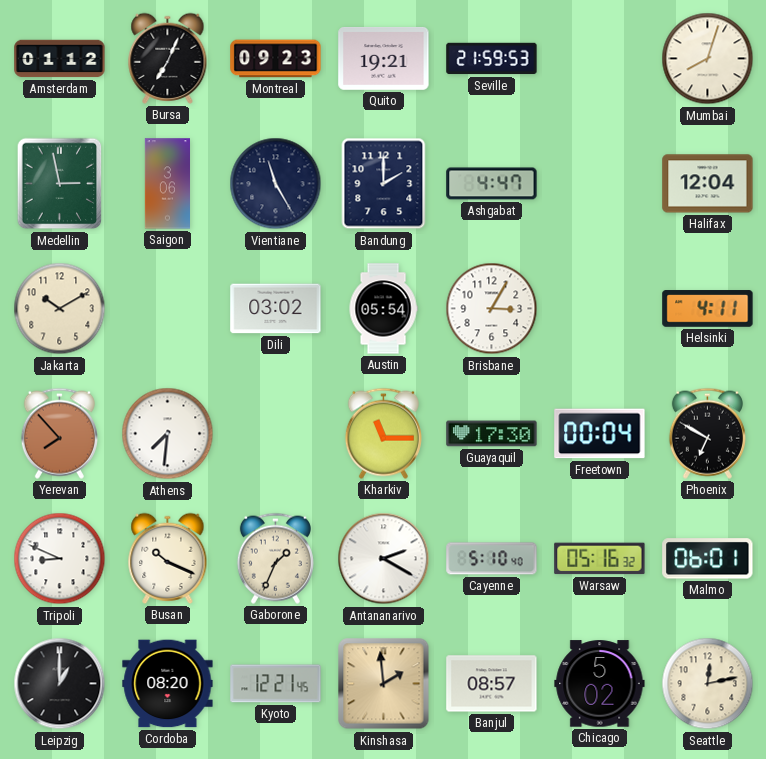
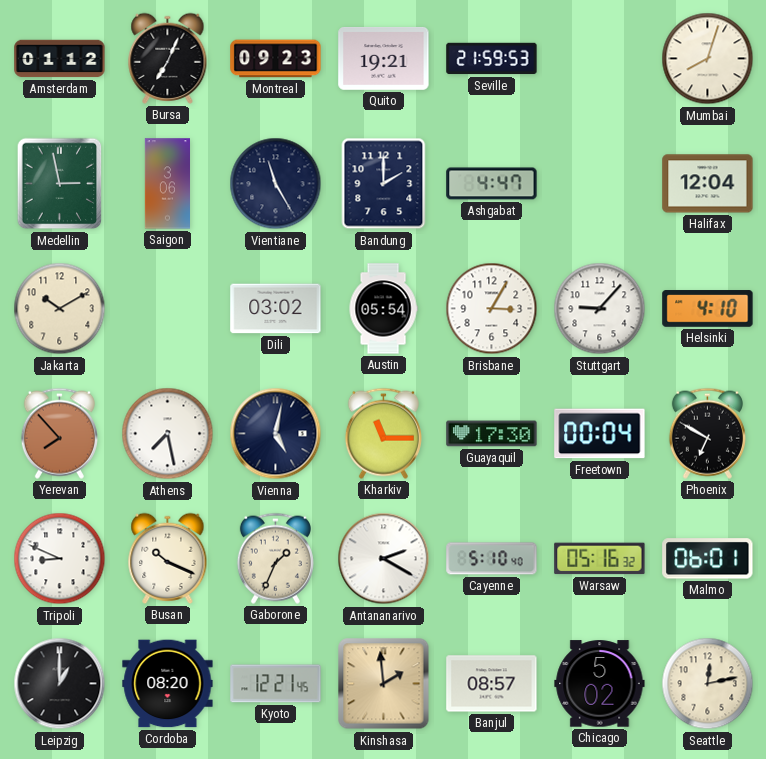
Stuttgart: none -> 9:07 (600, 309)
Helsinki: 4:11 -> 4:10 (708, 309)
Athens: 7:31 -> 7:28 (168, 434)
Vienna: none -> 5:02 (276, 434)
